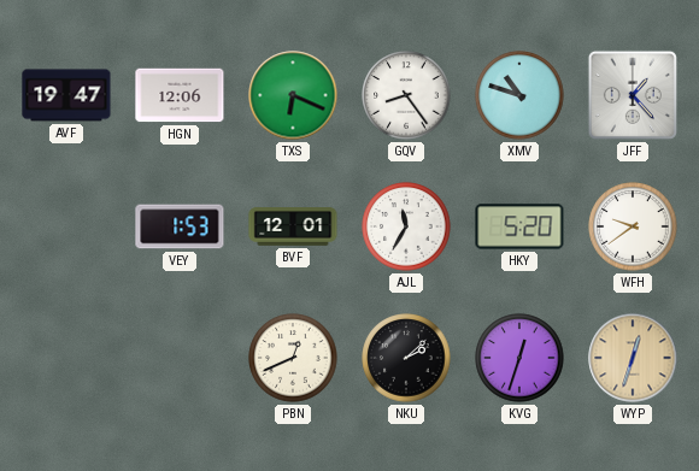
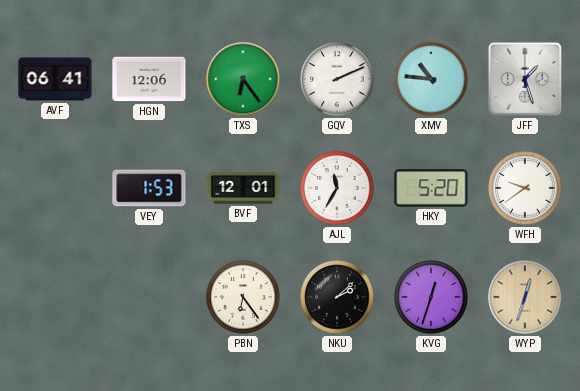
AVF: 19:47 -> 06:41 (55, 79)
TXS: 6:19 -> 6:24 (243, 79)
GQV: 8:24 -> 2:11 (337, 79)
XMV: 10:48 -> 10:46 (431, 79)
JFF: 1:23 -> 1:27 (525, 79)
PBN: 12:41 -> 6:24 (243, 297)
